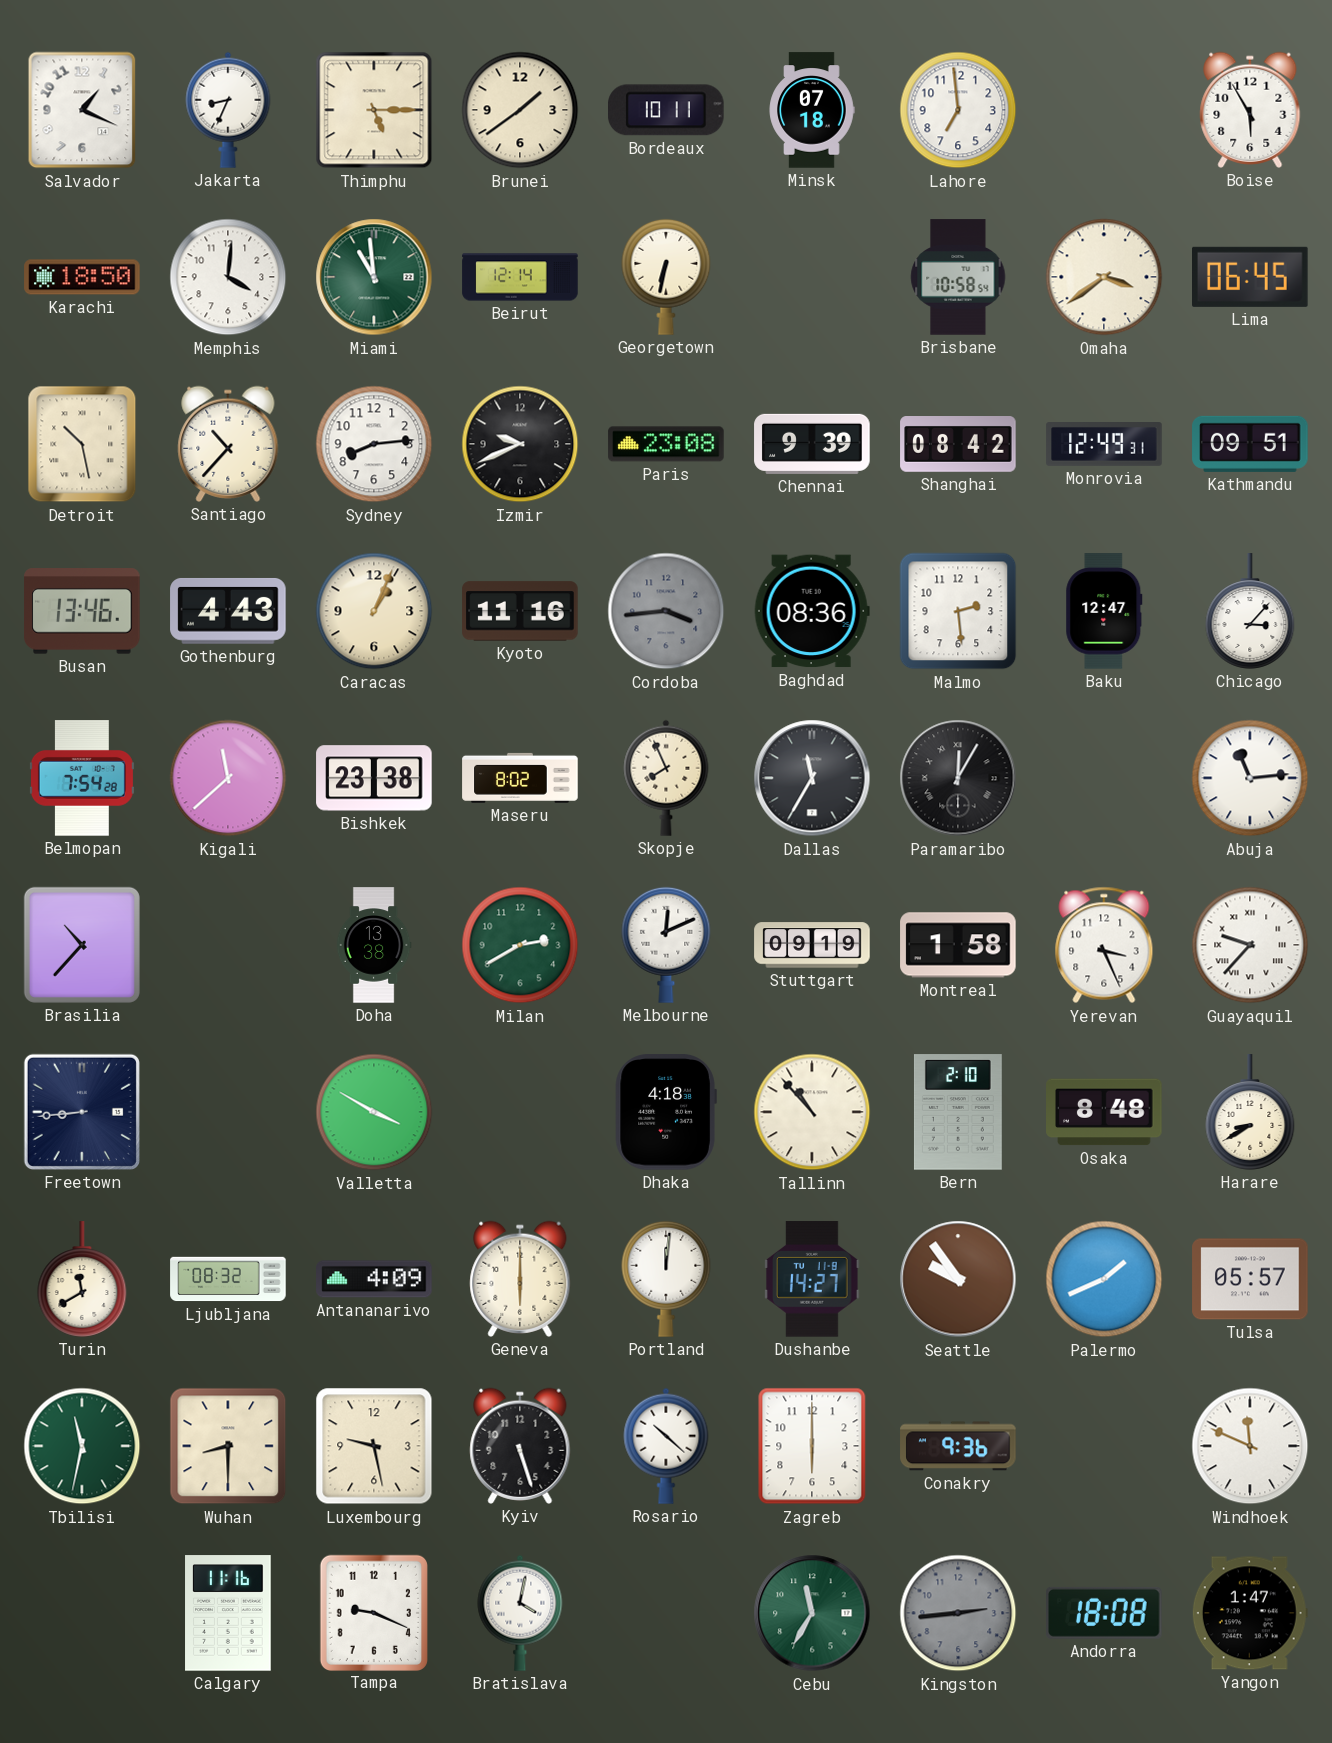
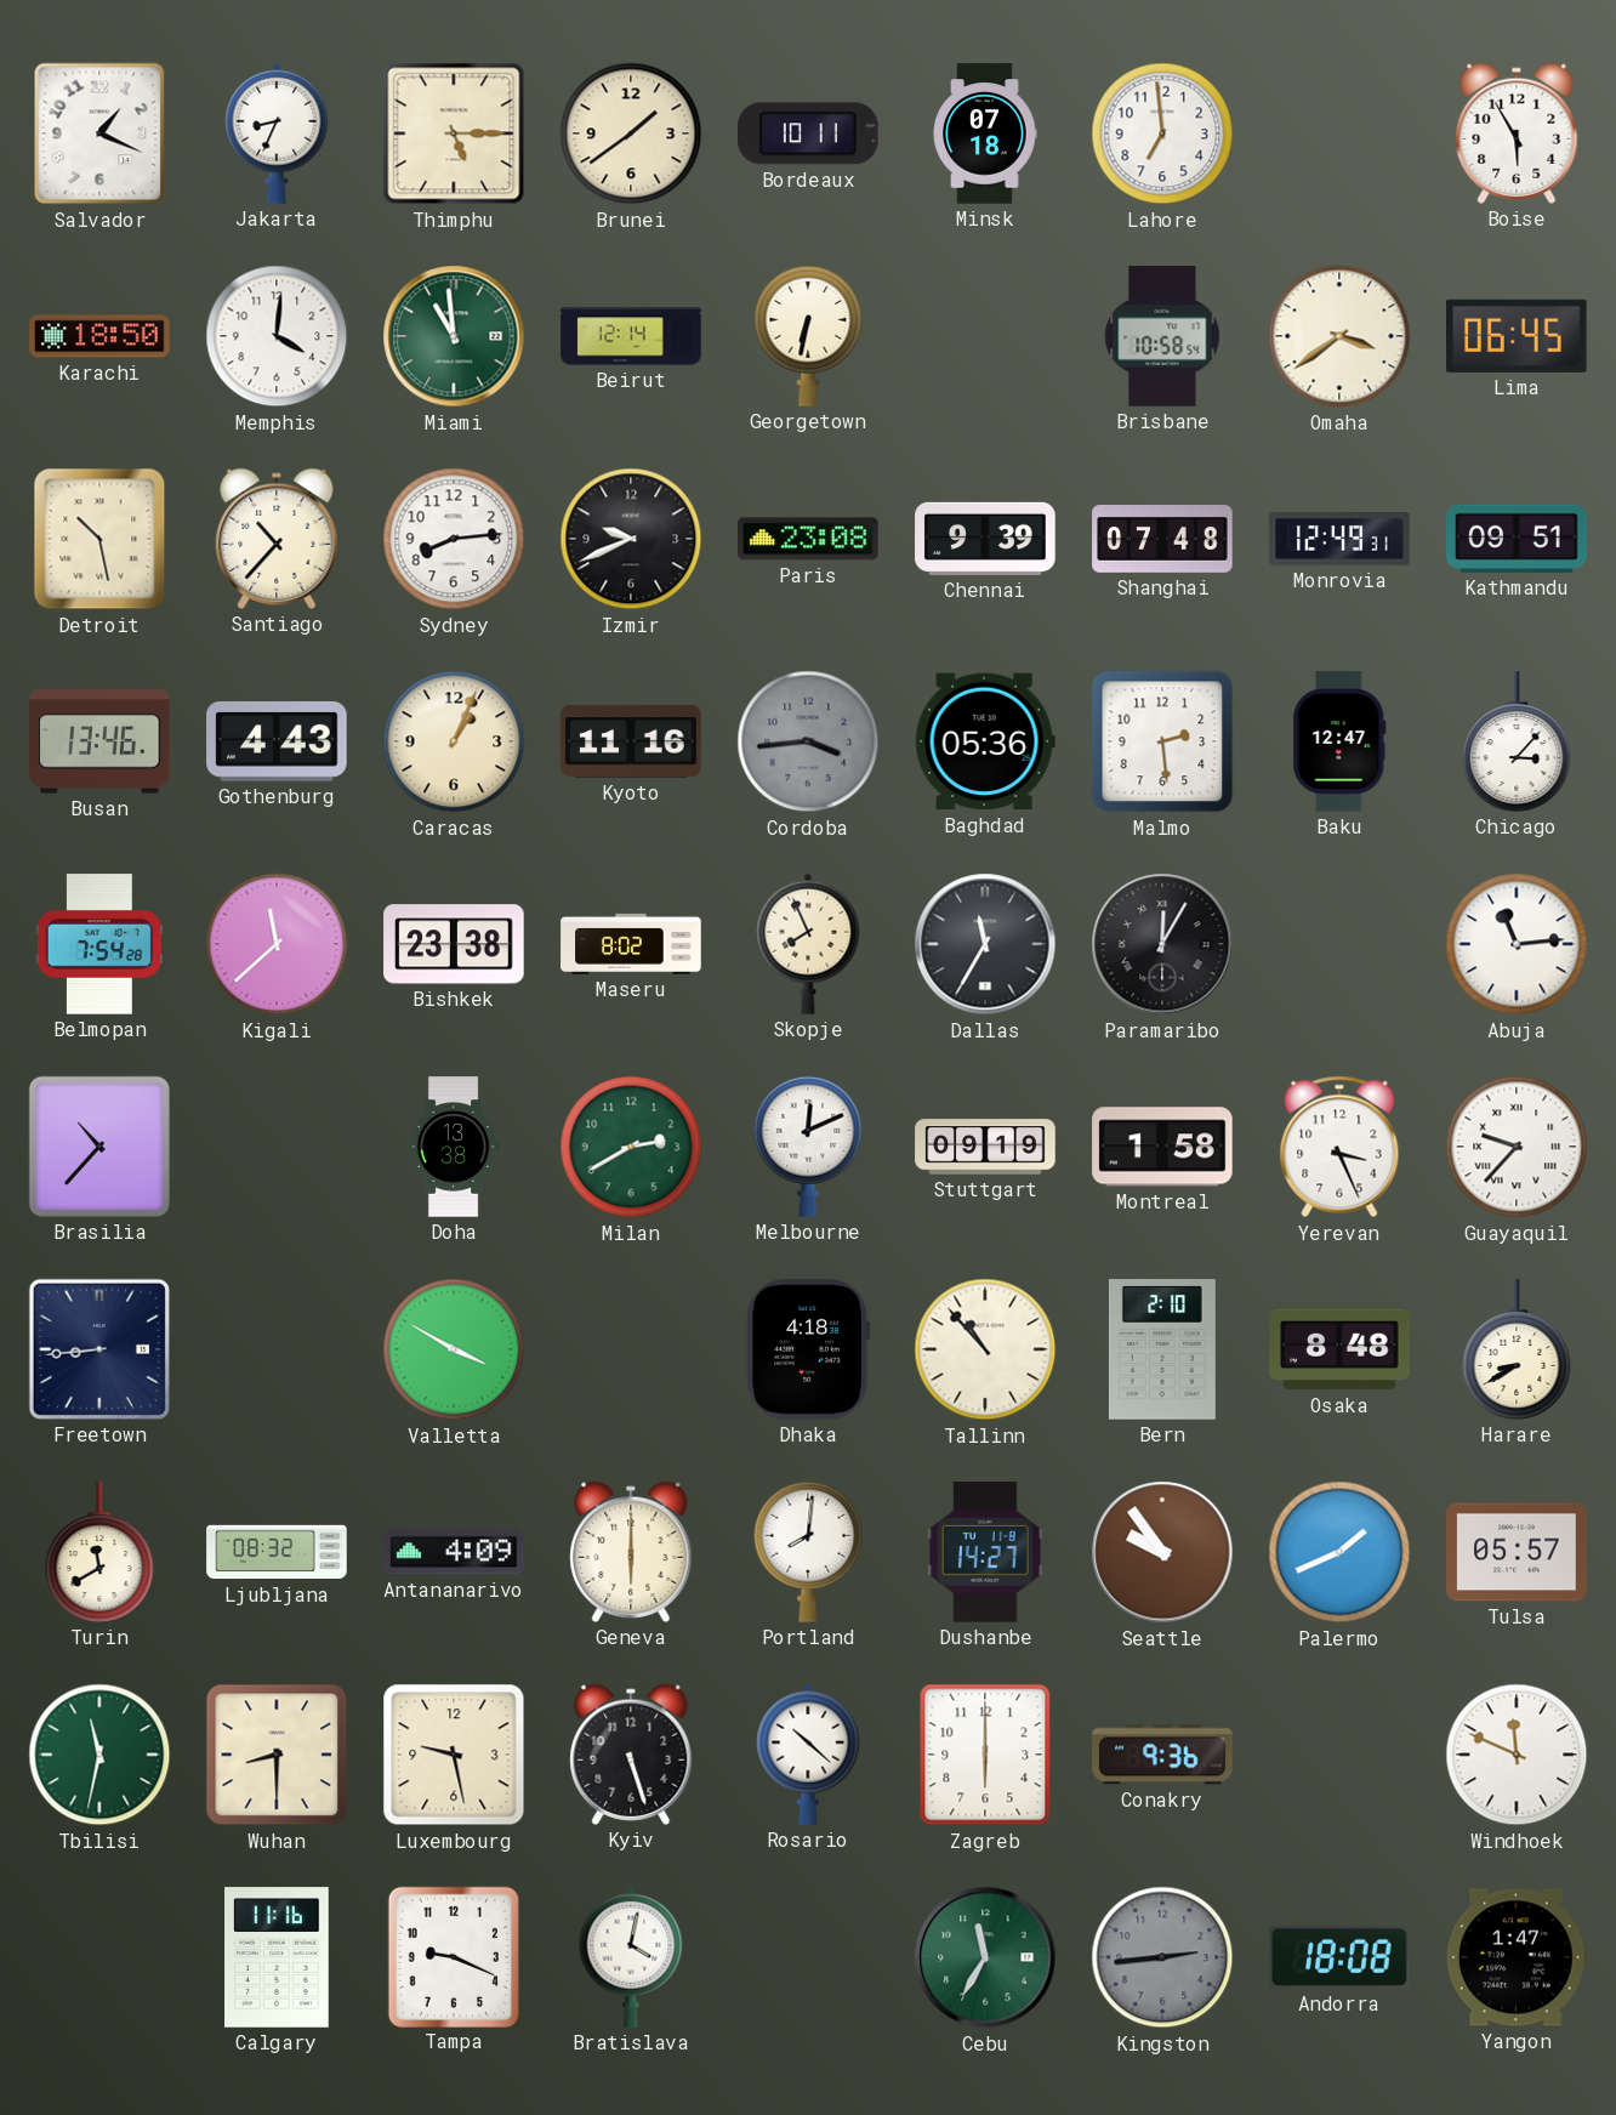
Shanghai: 08:42 -> 07:48 (1162, 540)
Baghdad: 08:36 -> 05:36 (985, 741)
Portland: 12:01 -> 8:01 (808, 1552)
